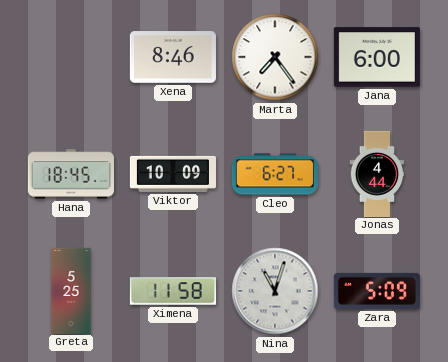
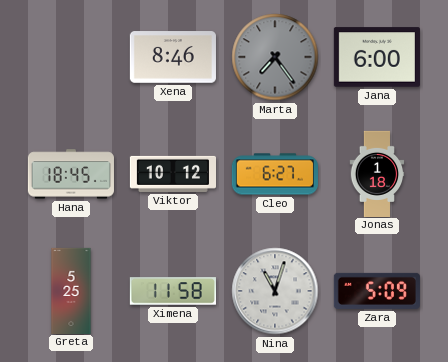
Marta dial: white -> grey (275, 57)
Viktor: 10:09 -> 10:12 (172, 174)
Jonas: 4:44 -> 1:18 (377, 173)
